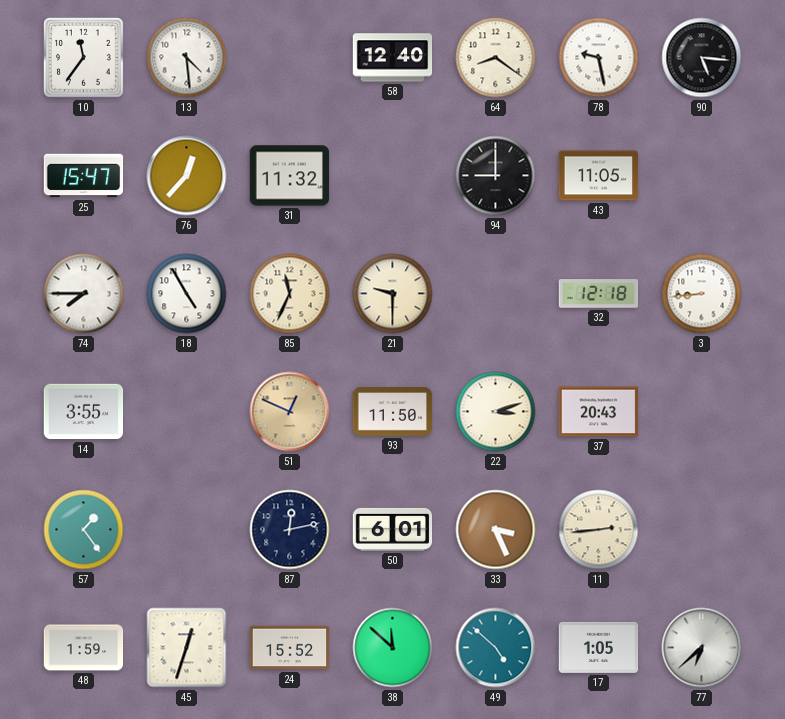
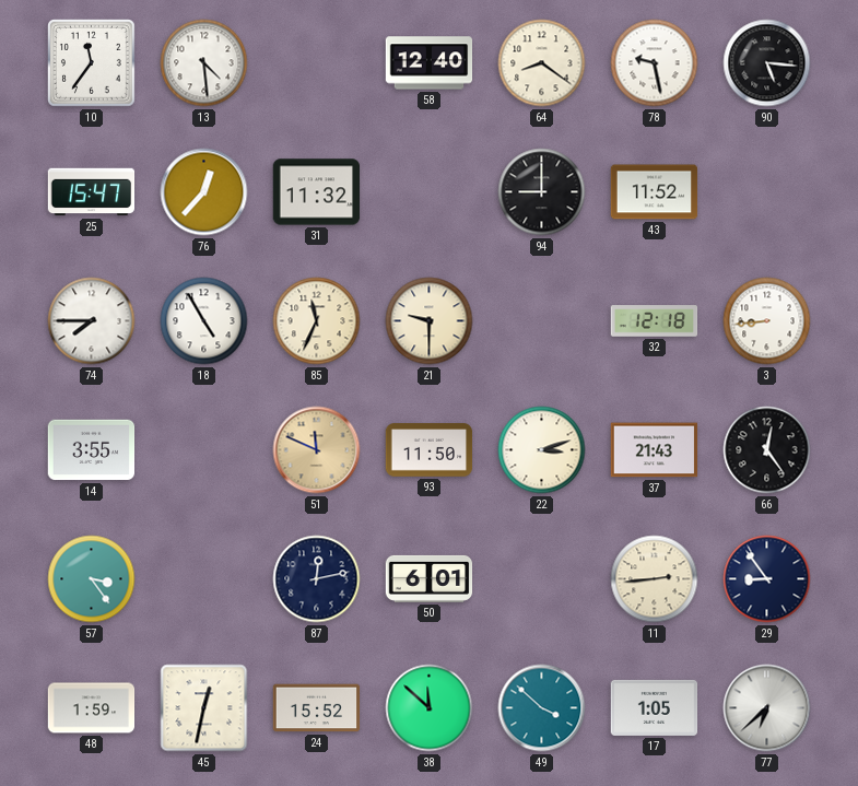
43: 11:05 -> 11:52 (655, 192)
51: 12:49 -> 11:49 (317, 450)
37: 20:43 -> 21:43 (655, 450)
66: none -> 12:24 (767, 450)
57: 1:24 -> 3:24 (92, 579)
33: 3:26 -> none (496, 530)
29: none -> 8:54 (767, 579)
45: 12:33 -> 12:32 (204, 708)
49: 4:52 -> 3:52 (542, 708)
